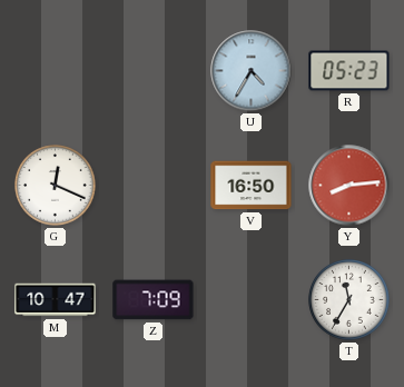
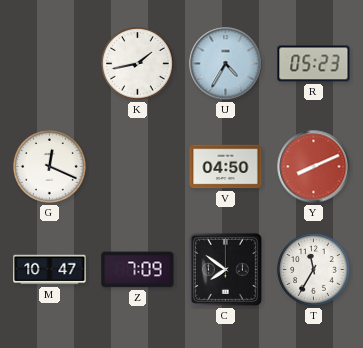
K: none -> 1:43 (138, 64)
V: 16:50 -> 04:50 (226, 167)
Y: 8:14 -> 8:11 (314, 167)
C: none -> 7:51 (225, 269)
